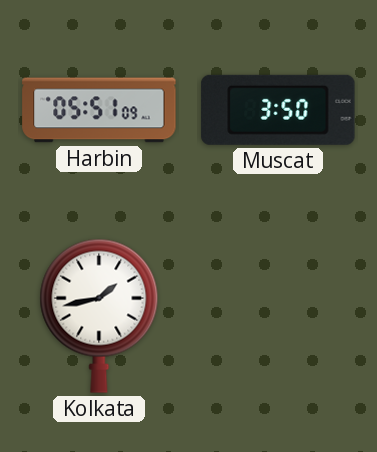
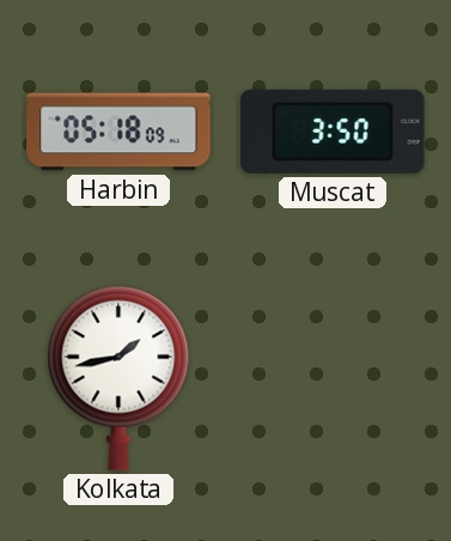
Harbin: 05:51 -> 05:18 (118, 132)
